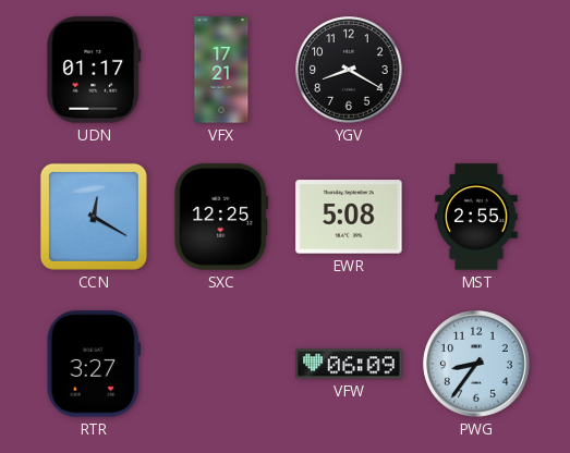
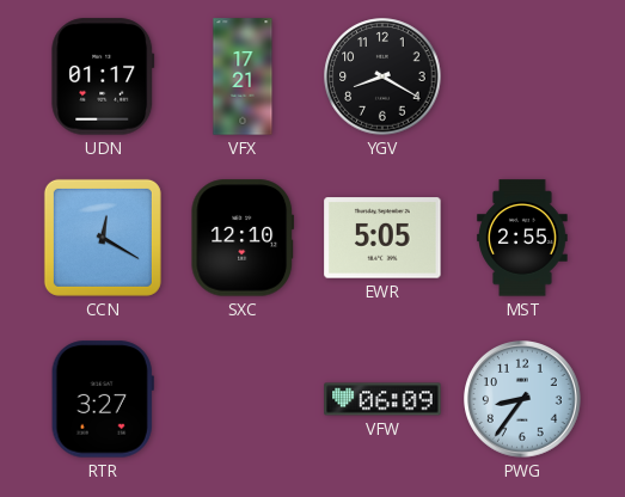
SXC: 12:25 -> 12:10 (243, 238)
EWR: 5:08 -> 5:05 (382, 238)
